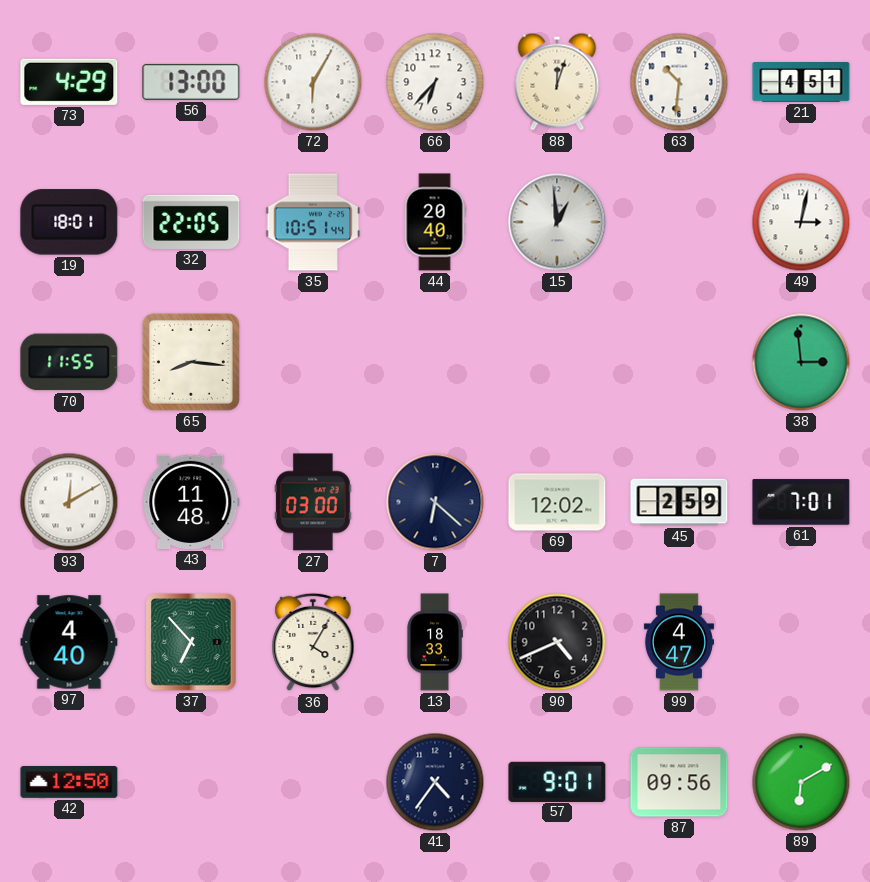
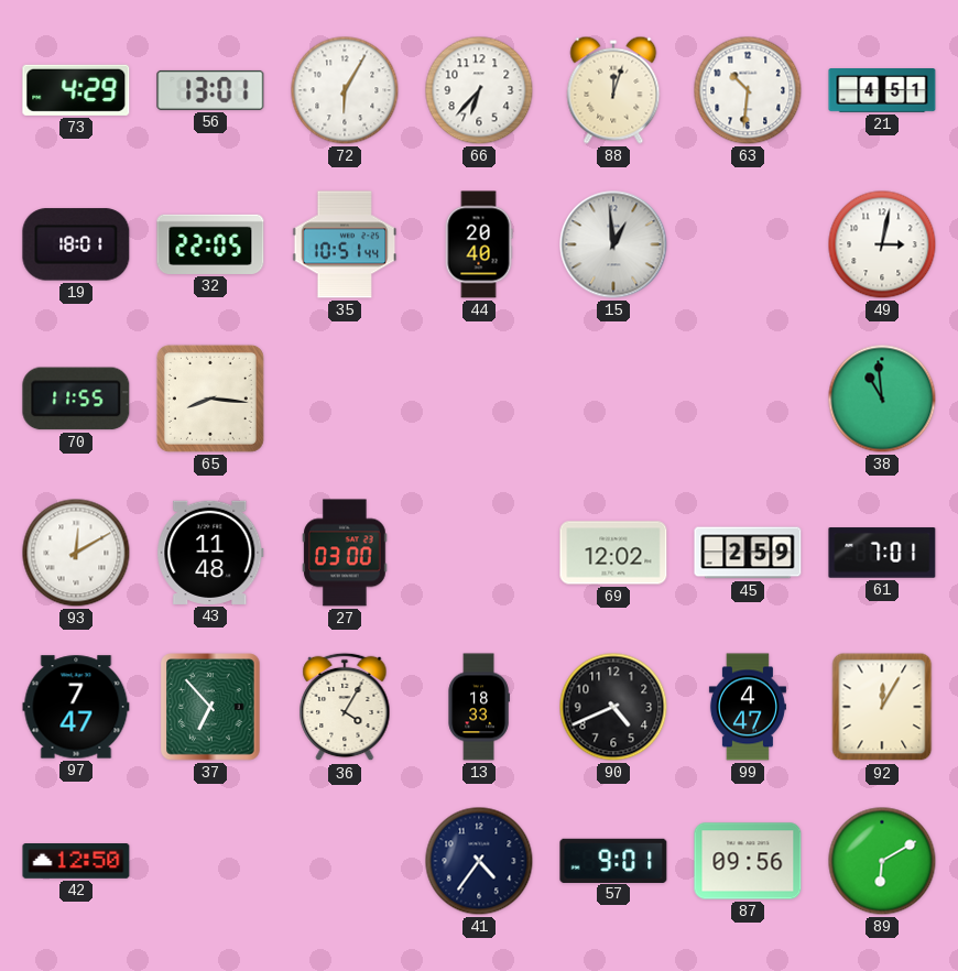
56: 13:00 -> 13:01 (210, 90)
38: 2:59 -> 10:59 (882, 399)
7: 6:22 -> none (435, 502)
97: 4:40 -> 7:47 (76, 707)
92: none -> 12:05 (882, 707)
